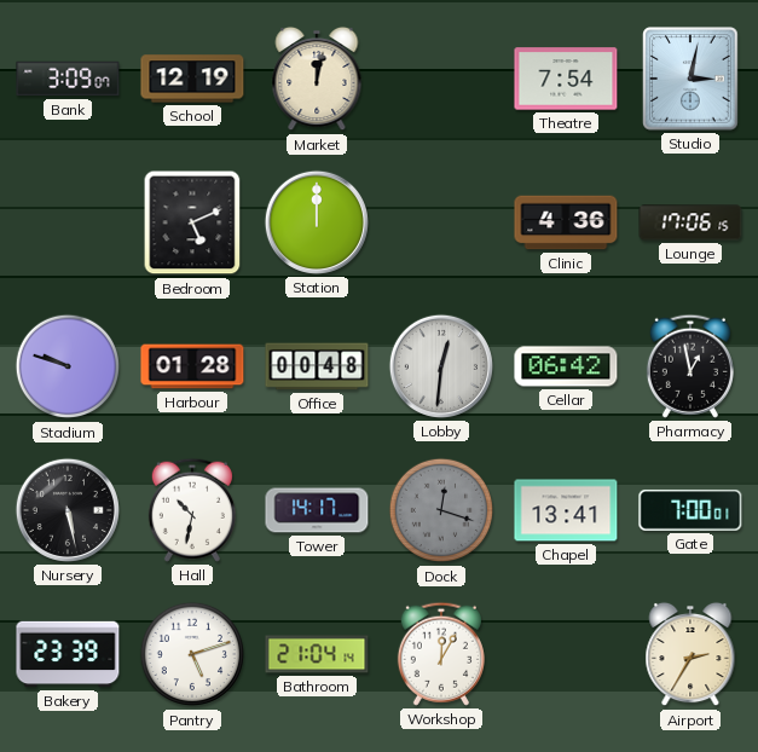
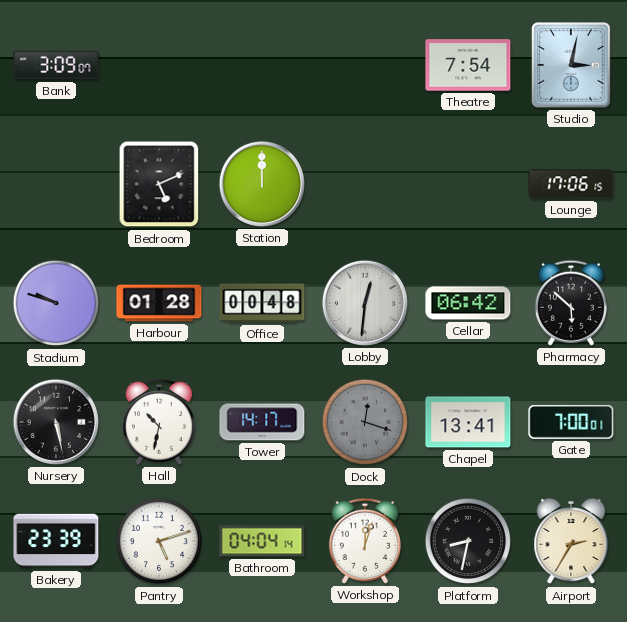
School: 12:19 -> none (192, 79)
Market: 12:02 -> none (317, 79)
Clinic: 4:36 -> none (566, 222)
Pharmacy: 12:58 -> 5:52 (571, 303)
Bathroom: 21:04 -> 04:04 (262, 541)
Workshop: 12:05 -> 12:03 (365, 541)
Platform: none -> 8:32 (468, 541)
